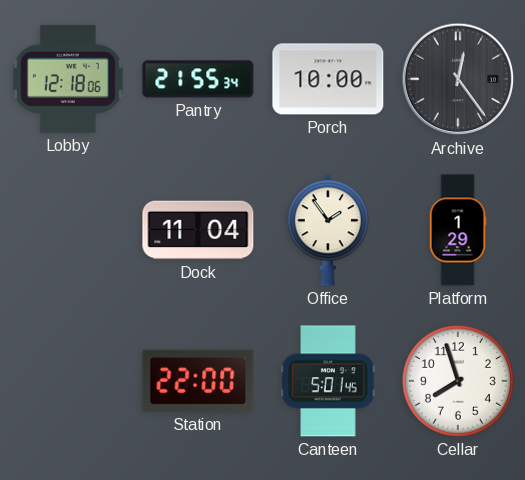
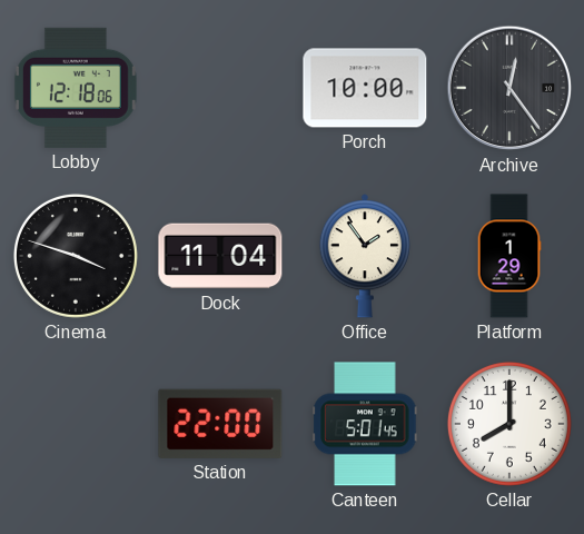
Pantry: 21:55 -> none (198, 79)
Cinema: none -> 3:48 (76, 256)
Cellar: 7:57 -> 8:00 (509, 424)
